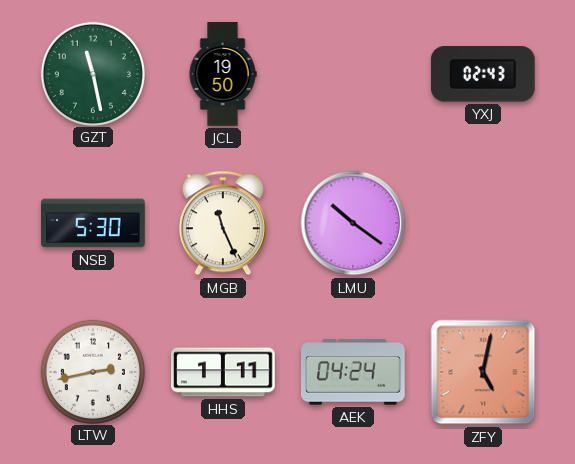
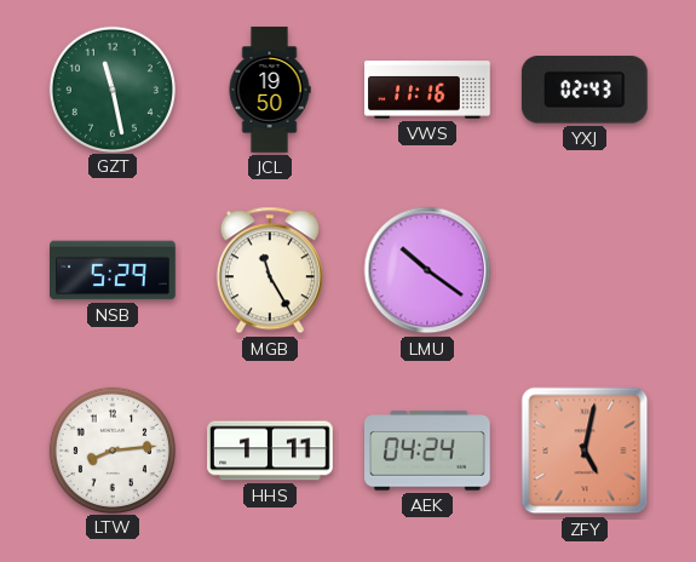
VWS: none -> 11:16 (427, 90)
NSB: 5:30 -> 5:29 (113, 270)
MGB: 11:26 -> 11:25 (270, 270)
LTW: 2:43 -> 8:14 (111, 449)
